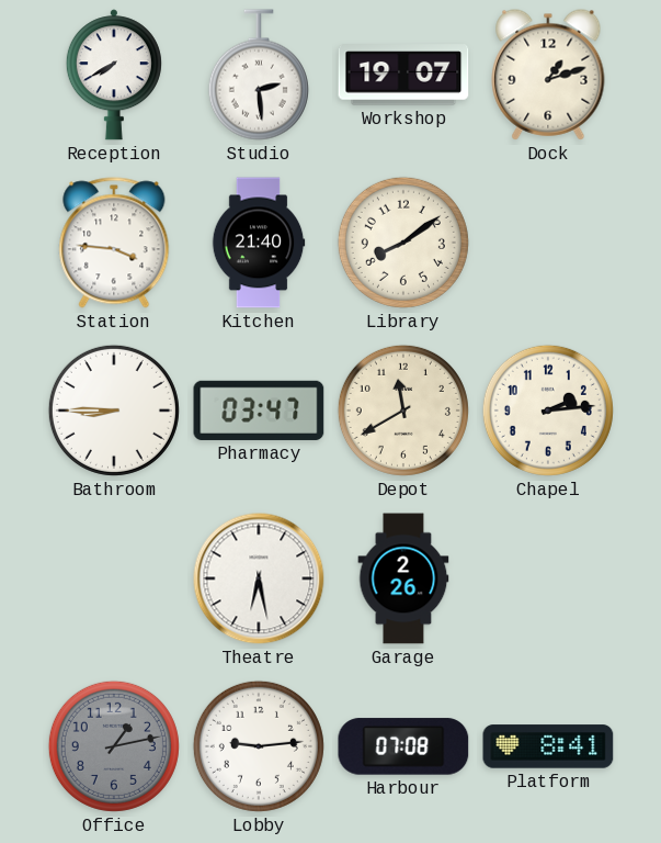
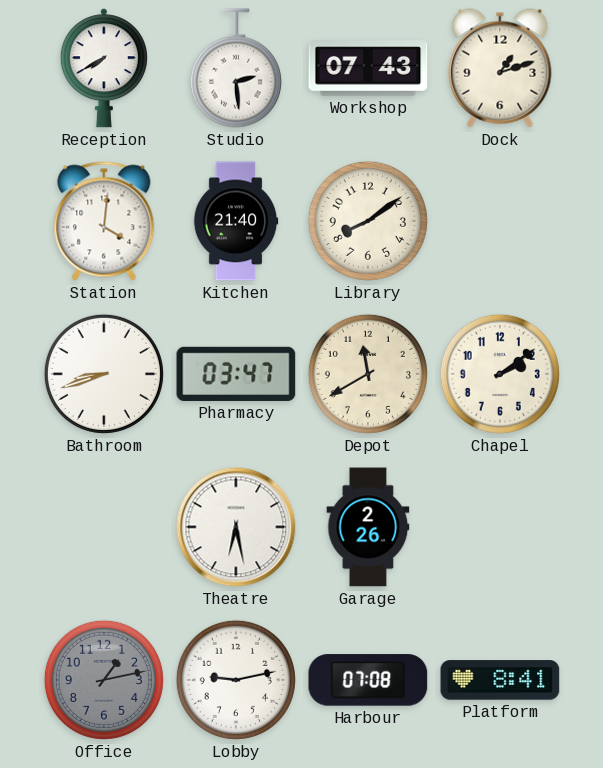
Workshop: 19:07 -> 07:43 (368, 68)
Station: 3:46 -> 4:01 (104, 221)
Bathroom: 8:45 -> 8:42 (104, 374)
Chapel: 2:14 -> 2:09 (500, 374)
Lobby: 9:14 -> 9:13 (236, 680)
